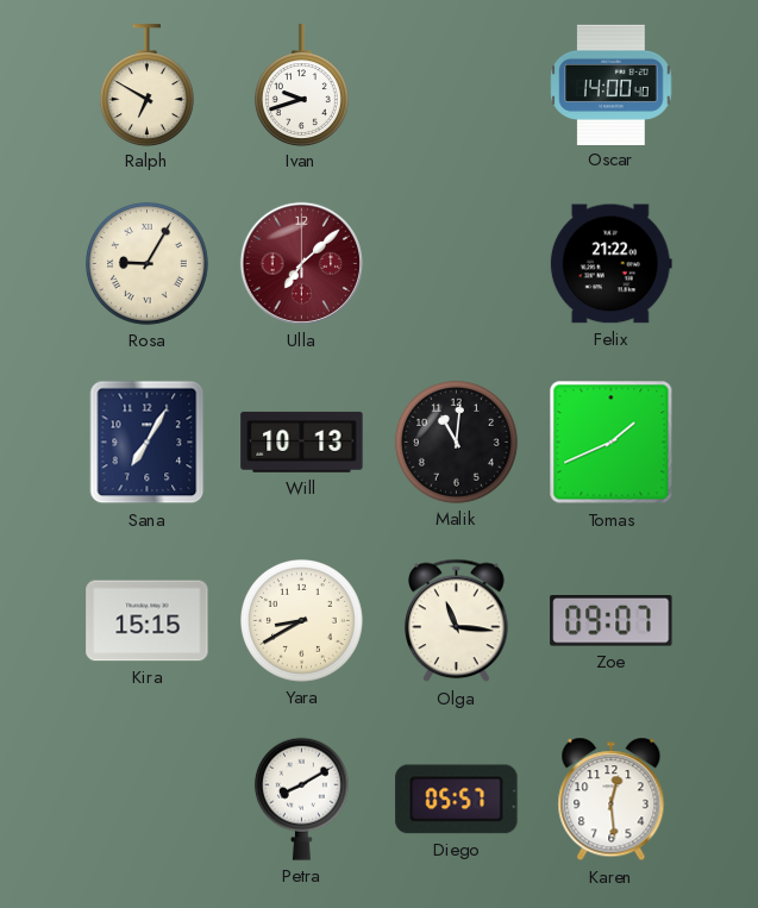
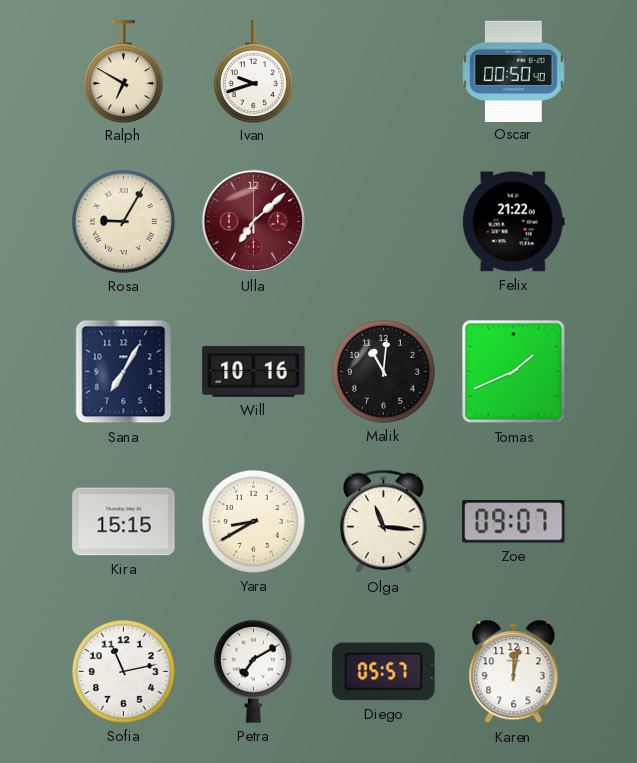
Oscar: 14:00 -> 00:50 (514, 71)
Will: 10:13 -> 10:16 (254, 371)
Sofia: none -> 11:13 (123, 671)
Petra: 8:10 -> 7:10 (253, 671)
Karen: 12:29 -> 12:02 (514, 672)
